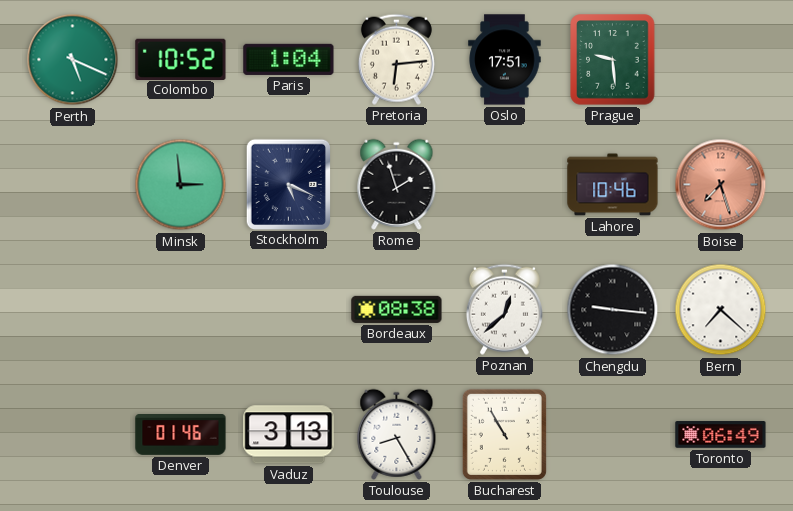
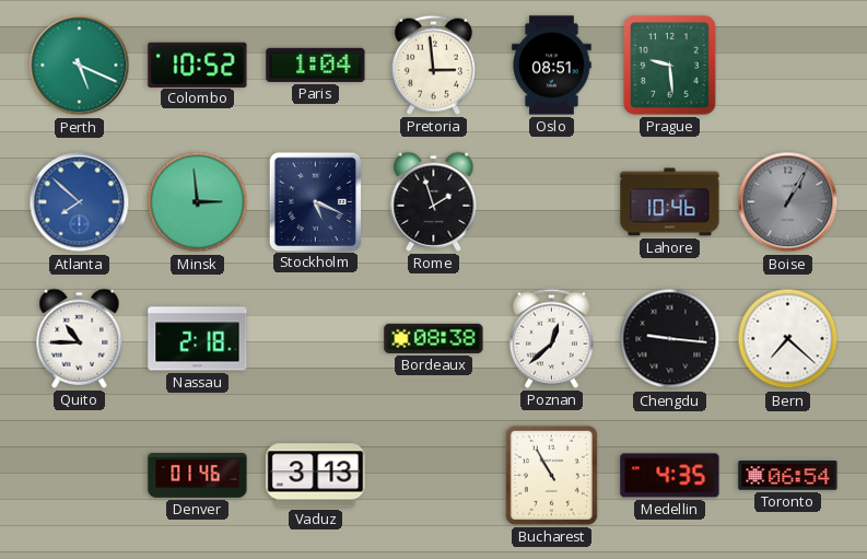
Pretoria: 6:14 -> 2:59 (433, 65)
Oslo: 17:51 -> 08:51 (552, 66)
Atlanta: none -> 7:52 (80, 202)
Boise: 7:27 -> 1:05 (788, 202)
Boise dial: salmon -> grey (788, 202)
Quito: none -> 10:45 (80, 338)
Nassau: none -> 2:18 (198, 339)
Toulouse: 8:25 -> none (397, 434)
Medellin: none -> 4:35 (670, 476)
Toronto: 06:49 -> 06:54 (788, 476)
